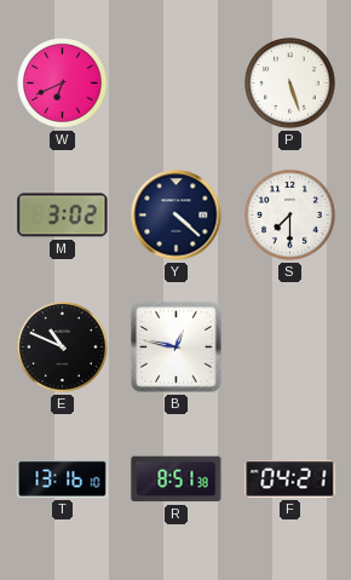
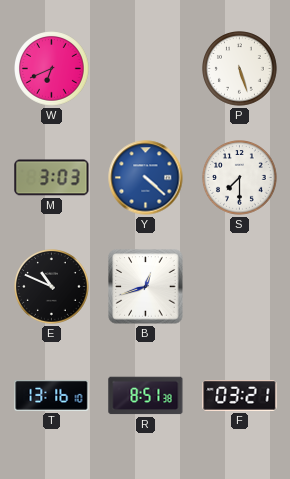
M: 3:02 -> 3:03 (52, 178)
Y dial: navy -> blue (146, 178)
B: 12:47 -> 12:42 (146, 287)
F: 04:21 -> 03:21 (240, 396)
